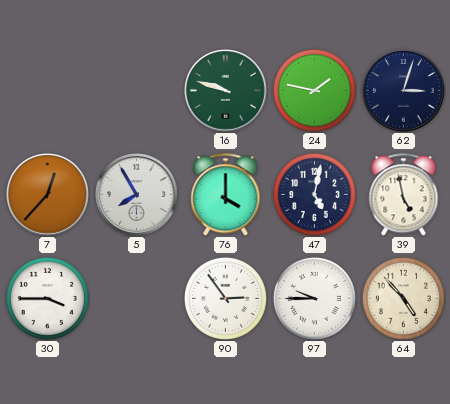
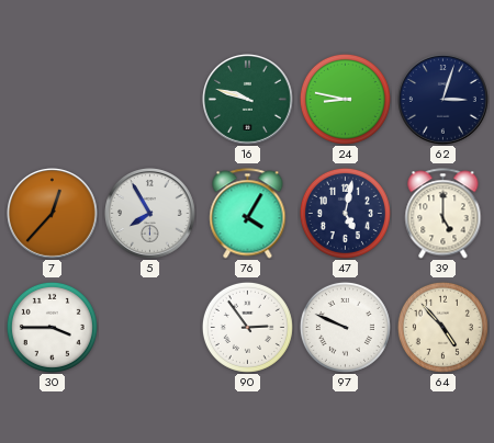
24: 1:47 -> 8:47 (345, 99)
76: 4:00 -> 4:05 (248, 214)
39: 4:58 -> 5:00 (444, 214)
97: 9:45 -> 9:49 (345, 327)
